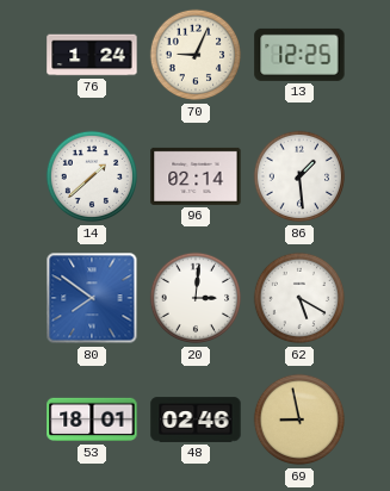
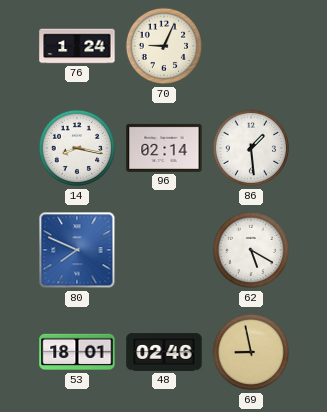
13: 12:25 -> none (299, 55)
14: 1:38 -> 8:17 (77, 148)
80: 7:51 -> 7:49 (77, 250)
20: 3:01 -> none (196, 298)
